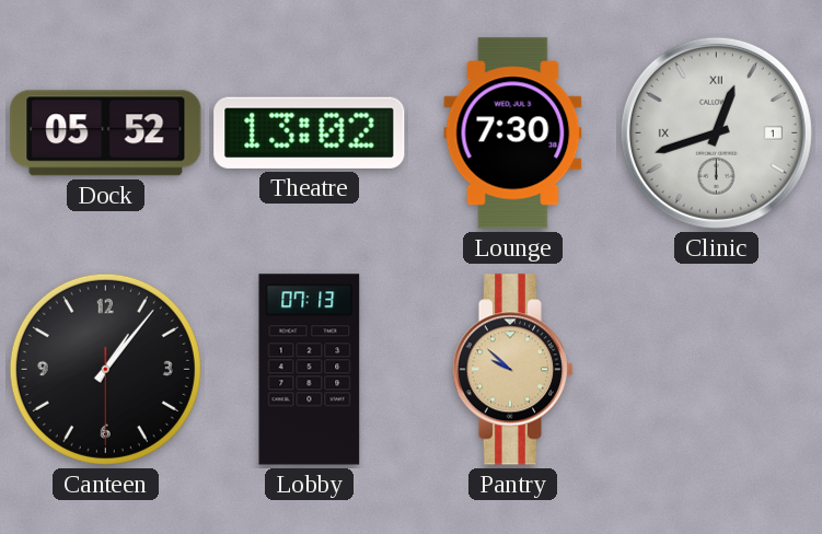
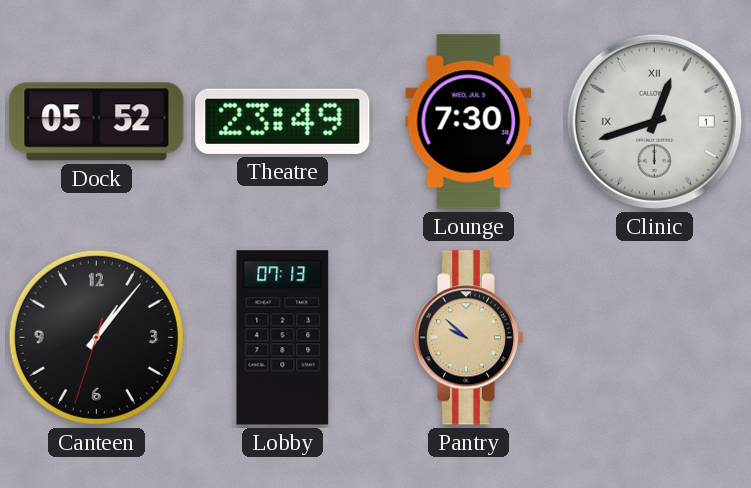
Theatre: 13:02 -> 23:49 (283, 121)
Canteen: 1:06:30 -> 1:06:33 (96, 337)
